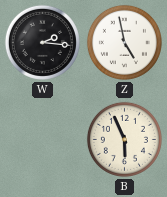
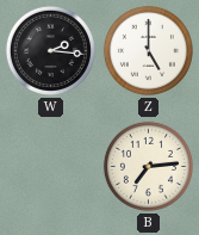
Z: 4:58 -> 5:00 (148, 50)
B: 5:56 -> 7:14 (148, 166)
